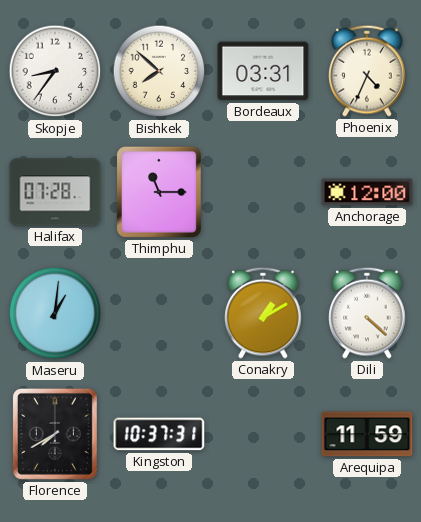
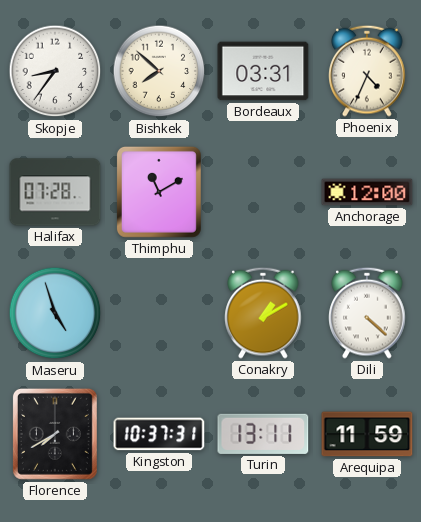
Thimphu: 11:15 -> 11:10 (159, 192)
Maseru: 1:01 -> 4:57 (55, 313)
Turin: none -> 13:11 (263, 434)
